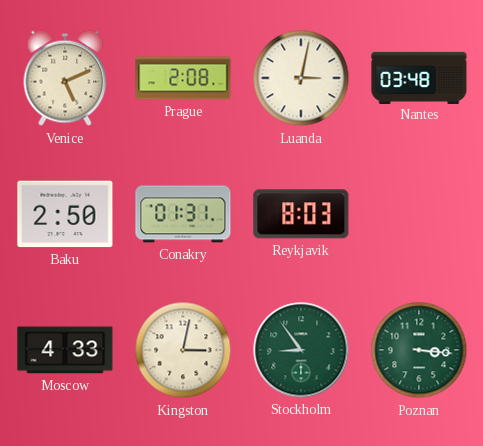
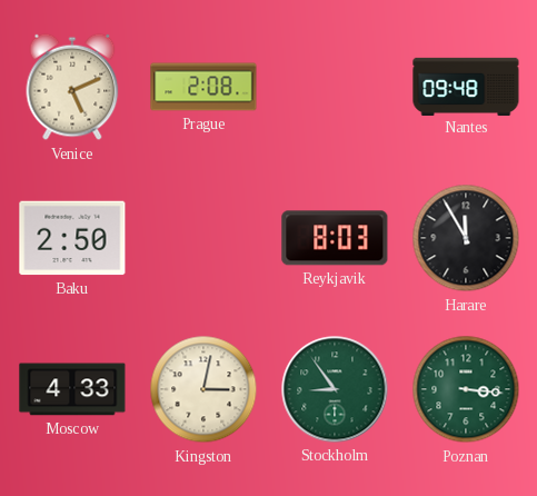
Luanda: 3:02 -> none (301, 78)
Nantes: 03:48 -> 09:48 (466, 86)
Conakry: 01:31 -> none (183, 214)
Harare: none -> 11:55 (466, 238)
